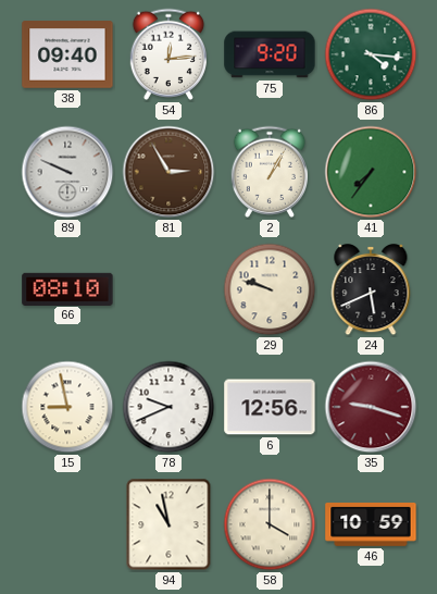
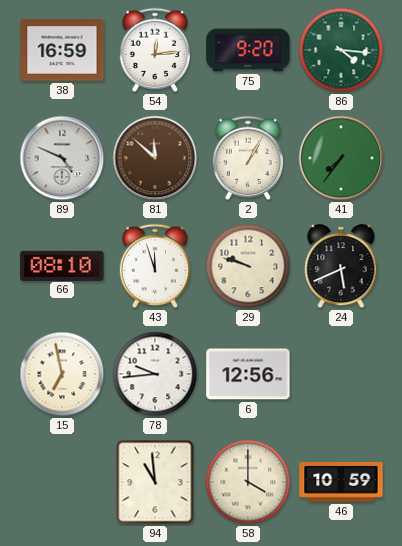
38: 09:40 -> 16:59 (62, 50)
89: 9:49 -> 4:49 (62, 158)
81: 2:55 -> 11:52 (155, 158)
43: none -> 11:57 (154, 266)
15: 8:58 -> 6:58 (62, 374)
78: 9:41 -> 9:44 (155, 374)
35: 9:18 -> none (371, 407)
94: 10:58 -> 10:59 (155, 482)
